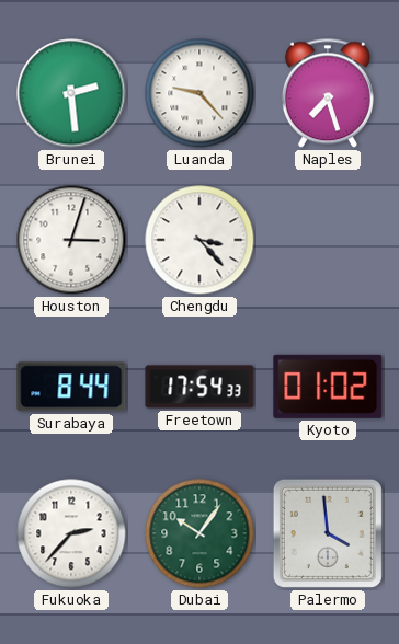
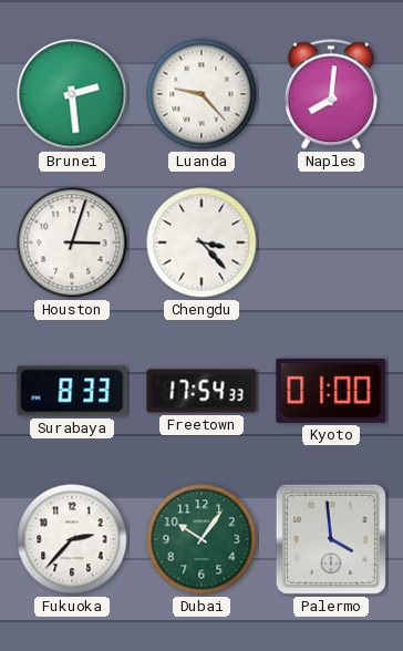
Naples: 7:27 -> 8:01 (331, 94)
Surabaya: 8:44 -> 8:33 (72, 391)
Kyoto: 01:02 -> 01:00 (331, 391)
